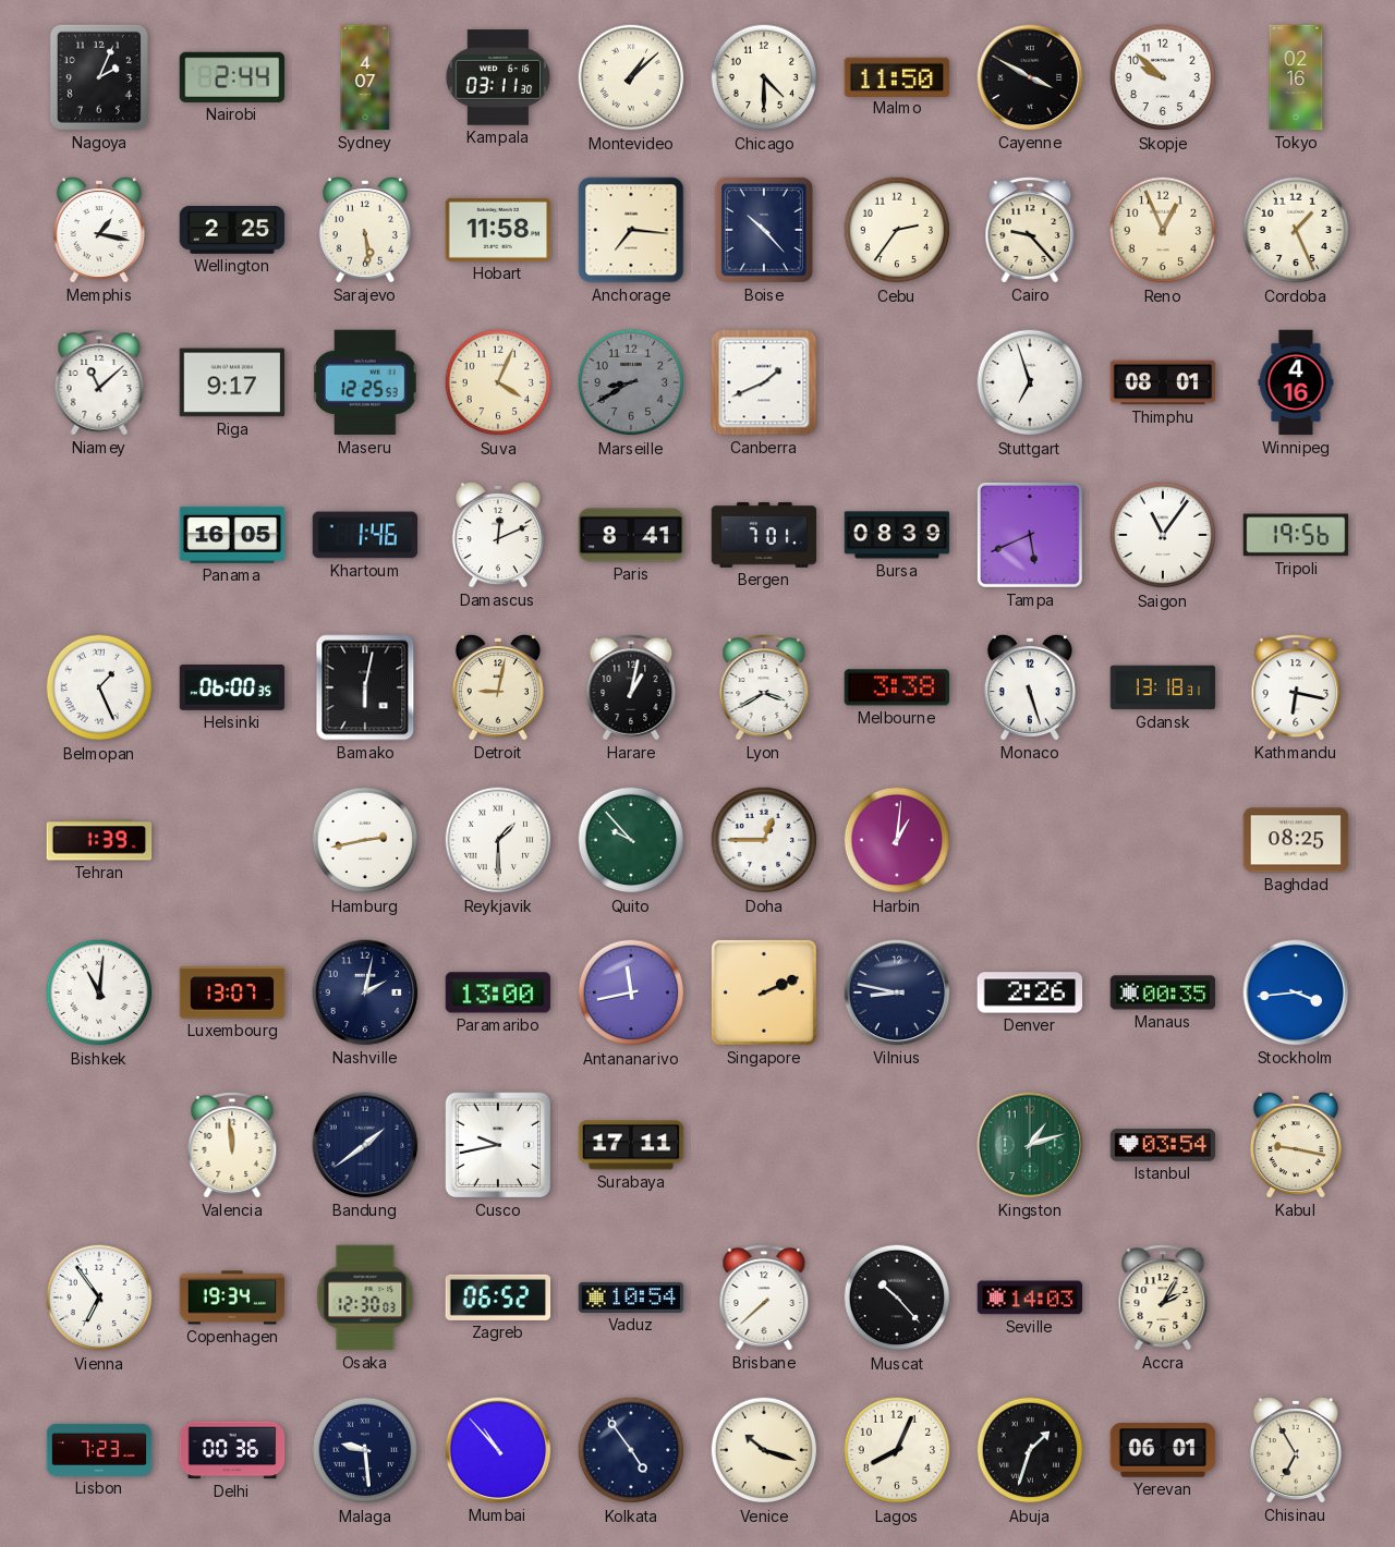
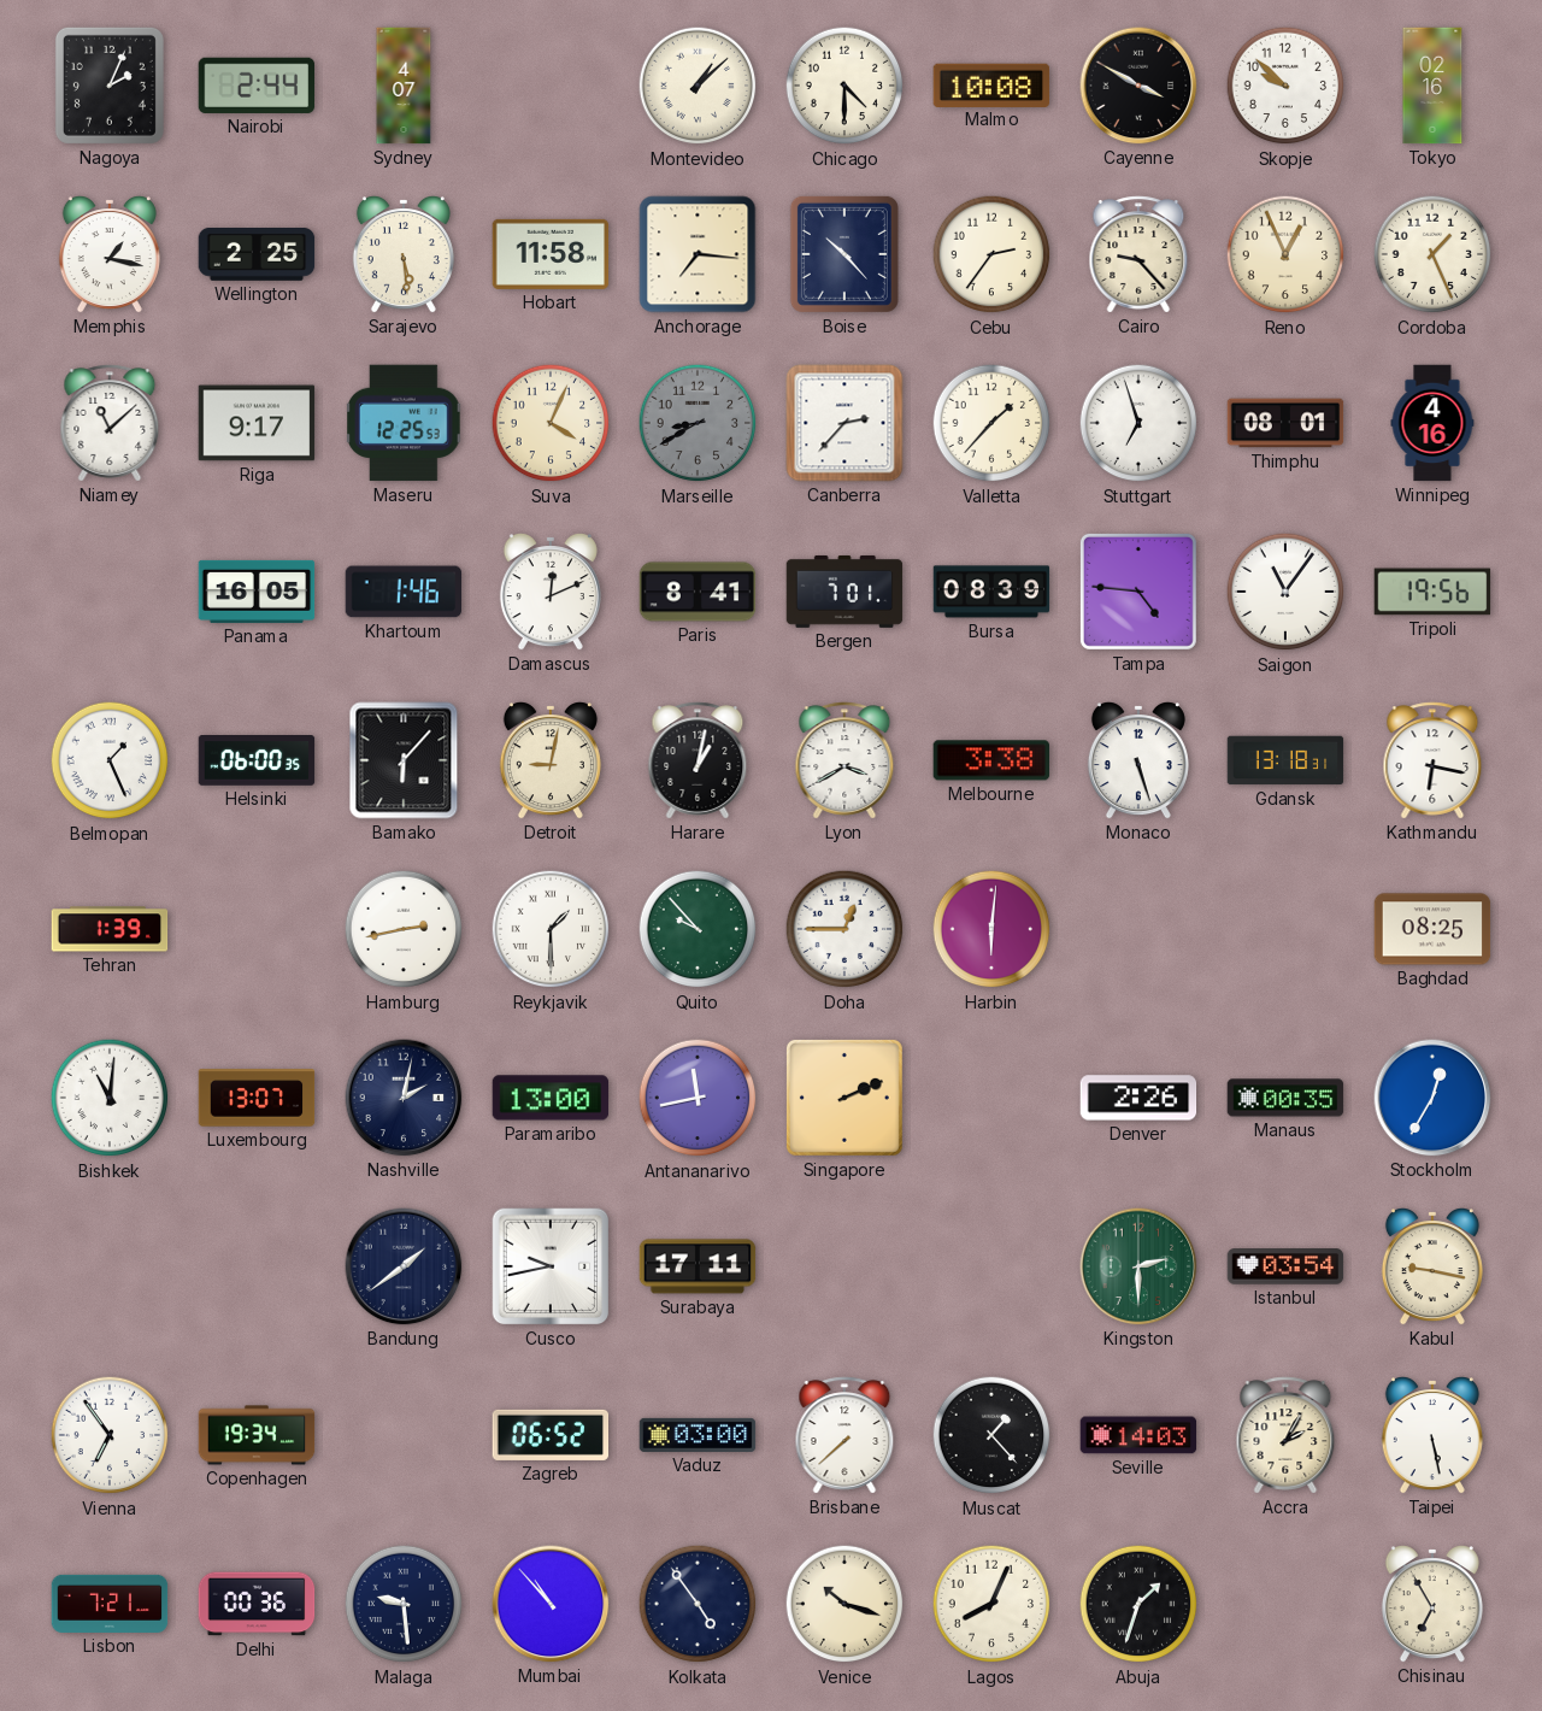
Kampala: 03:11 -> none (498, 77)
Malmo: 11:50 -> 10:08 (991, 84)
Canberra: 1:41 -> 2:37 (844, 423)
Valletta: none -> 1:37 (991, 423)
Tampa: 5:41 -> 4:46 (1138, 592)
Bamako: 6:02 -> 6:07 (404, 760)
Harbin: 1:01 -> 6:01 (991, 929)
Vilnius: 8:47 -> none (897, 992)
Stockholm: 3:44 -> 12:35 (1432, 1098)
Valencia: 11:59 -> none (232, 1145)
Kingston: 1:12 -> 2:30 (1138, 1266)
Osaka: 12:30 -> none (365, 1298)
Vaduz: 10:54 -> 03:00 (698, 1435)
Muscat: 10:23 -> 1:23 (991, 1435)
Taipei: none -> 5:28 (1432, 1436)
Lisbon: 7:23 -> 7:21 (110, 1604)
Yerevan: 06:01 -> none (1163, 1450)
